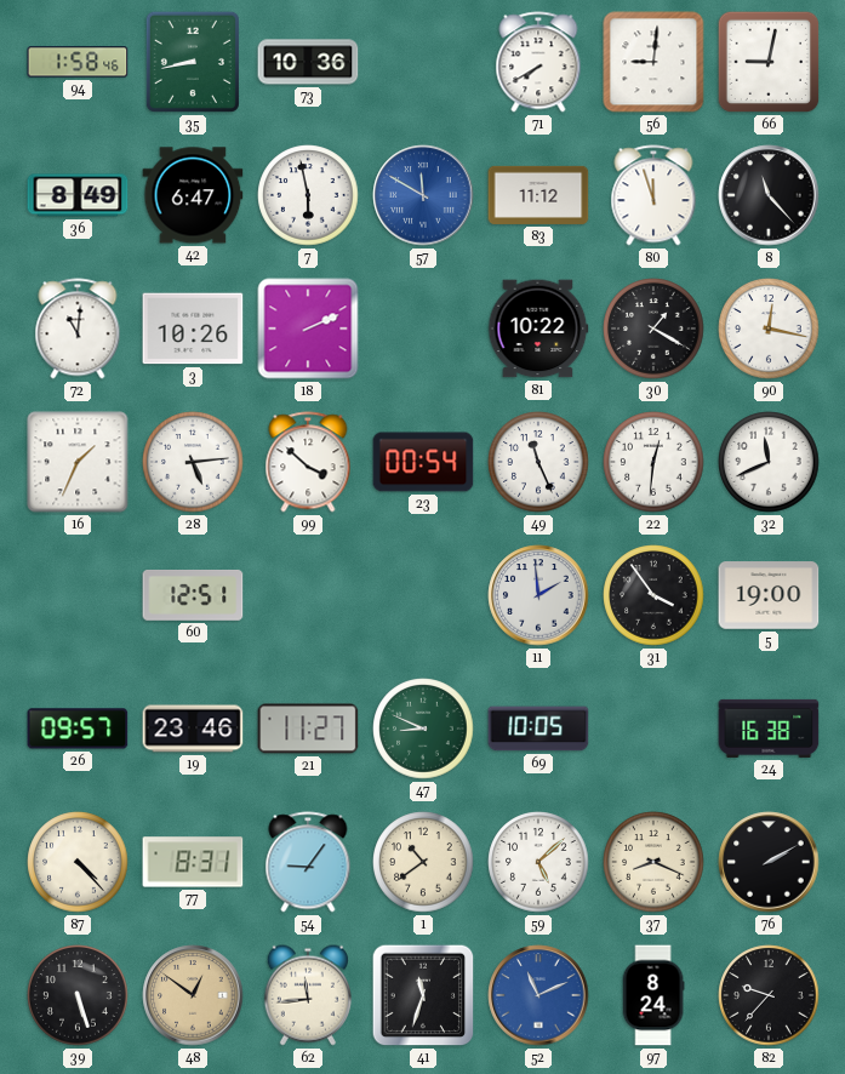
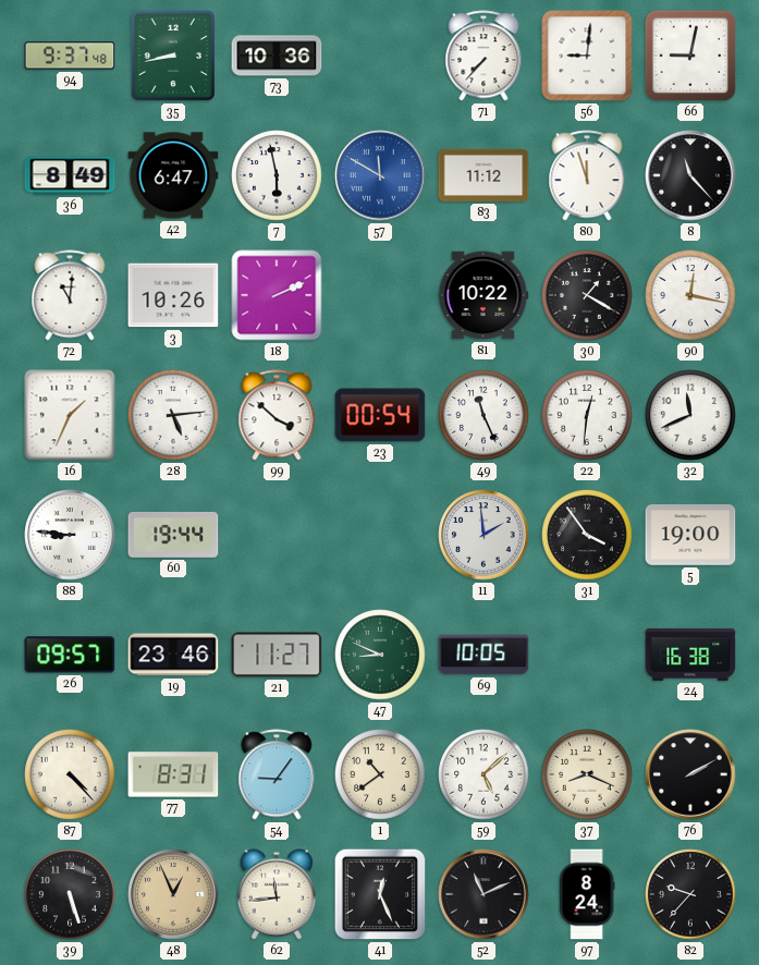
94: 1:58 -> 9:37 (70, 56)
71: 7:40 -> 7:37 (483, 56)
88: none -> 8:46 (70, 535)
60: 12:51 -> 19:44 (173, 535)
48: 12:51 -> 12:56 (173, 894)
41: 11:33 -> 12:26 (380, 894)
52 dial: blue -> black (483, 894)
